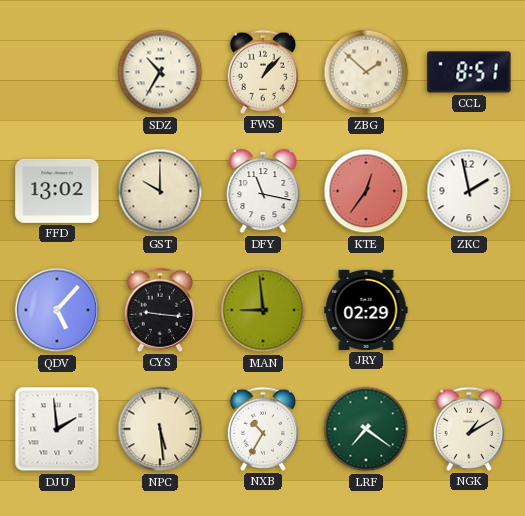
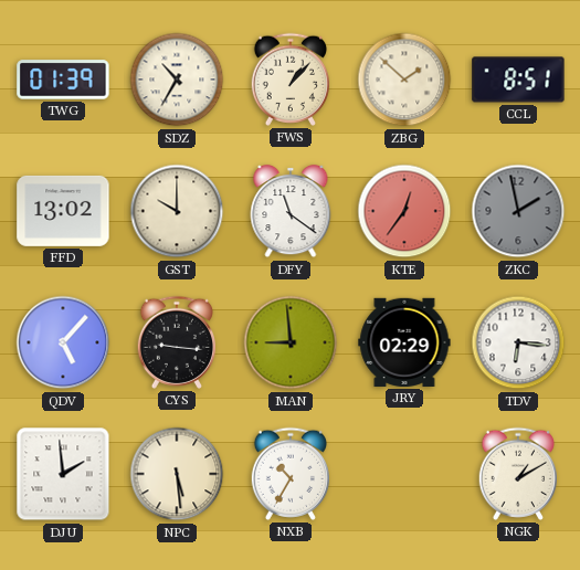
TWG: none -> 01:39 (63, 80)
DFY: 11:17 -> 11:21 (291, 211)
ZKC dial: white -> grey (518, 211)
TDV: none -> 6:16 (518, 342)
LRF: 7:21 -> none (366, 429)
